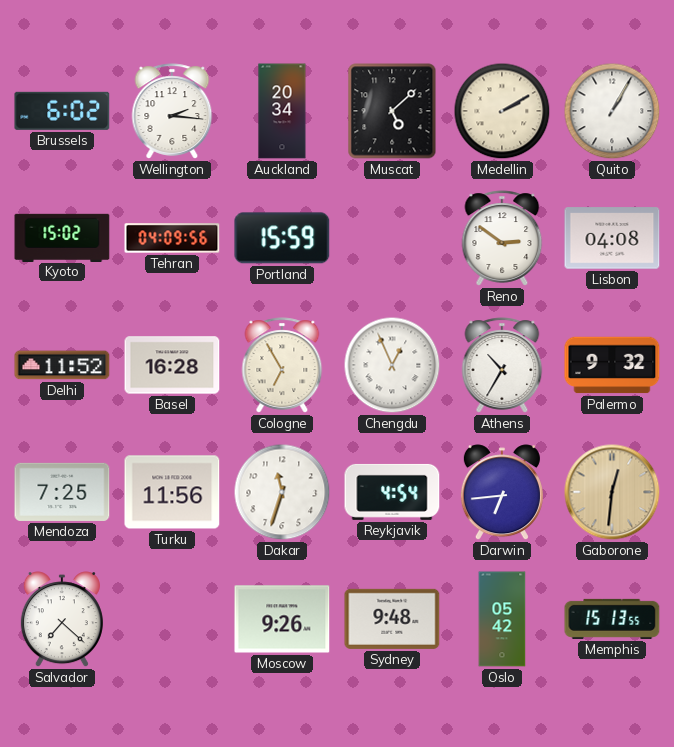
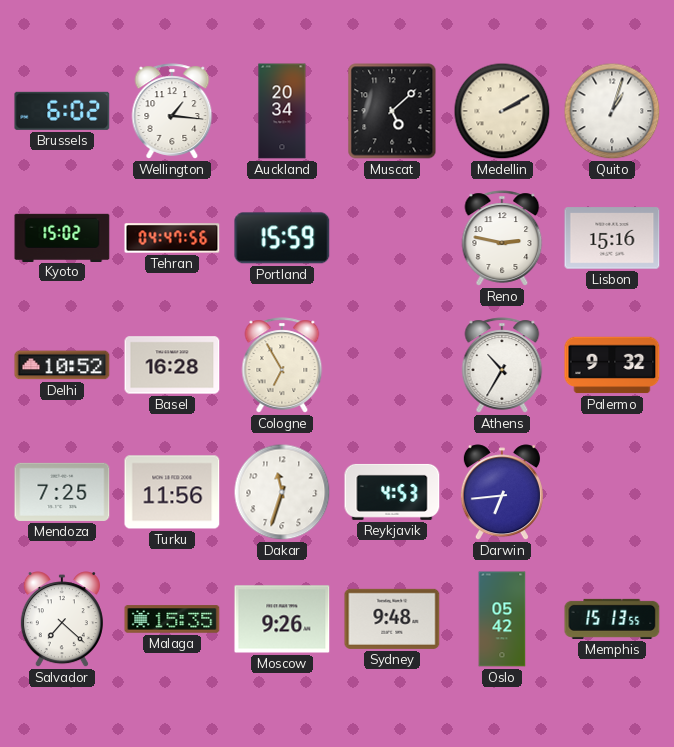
Wellington: 2:16 -> 1:16 (172, 111)
Quito: 1:05 -> 1:03 (612, 111)
Tehran: 04:09 -> 04:47 (172, 238)
Reno: 2:51 -> 2:47 (502, 238)
Lisbon: 04:08 -> 15:16 (612, 238)
Delhi: 11:52 -> 10:52 (62, 365)
Chengdu: 12:56 -> none (392, 365)
Reykjavik: 4:54 -> 4:53 (392, 492)
Gaborone: 12:31 -> none (612, 492)
Malaga: none -> 15:35 (172, 619)
